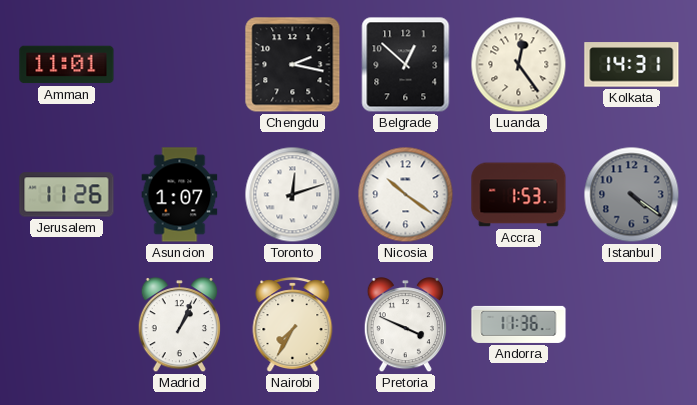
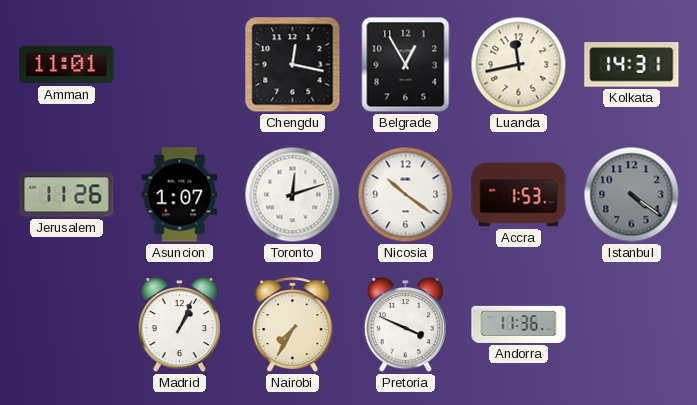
Chengdu: 2:17 -> 12:17 (293, 65)
Belgrade: 12:52 -> 12:55 (406, 65)
Luanda: 12:24 -> 11:43 (519, 65)
